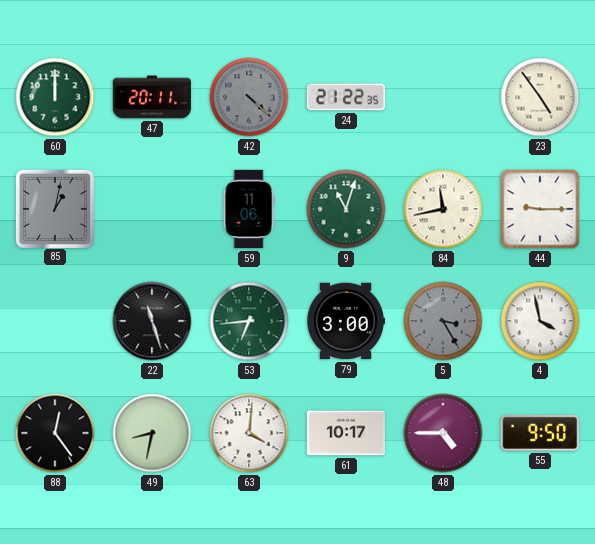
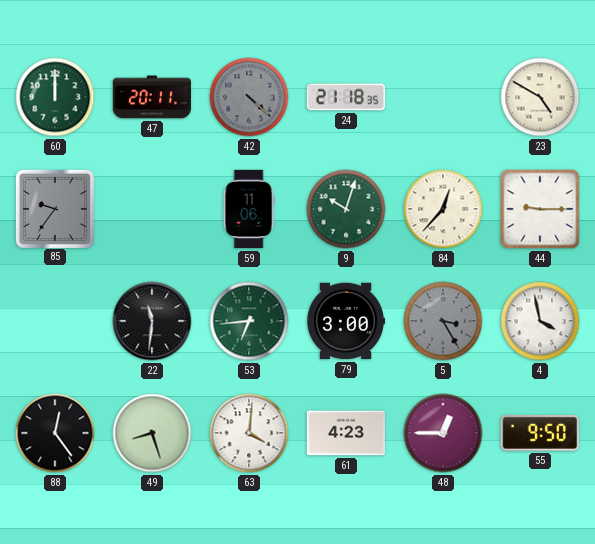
24: 21:22 -> 21:18 (346, 97)
23: 4:54 -> 4:50 (540, 97)
85: 1:02 -> 9:36 (54, 208)
9: 11:03 -> 10:03 (346, 209)
84: 11:43 -> 12:37 (443, 209)
22: 11:27 -> 11:31 (152, 321)
49: 8:32 -> 8:27 (152, 433)
61: 10:17 -> 4:23 (345, 433)
48: 4:45 -> 12:45 (443, 433)
